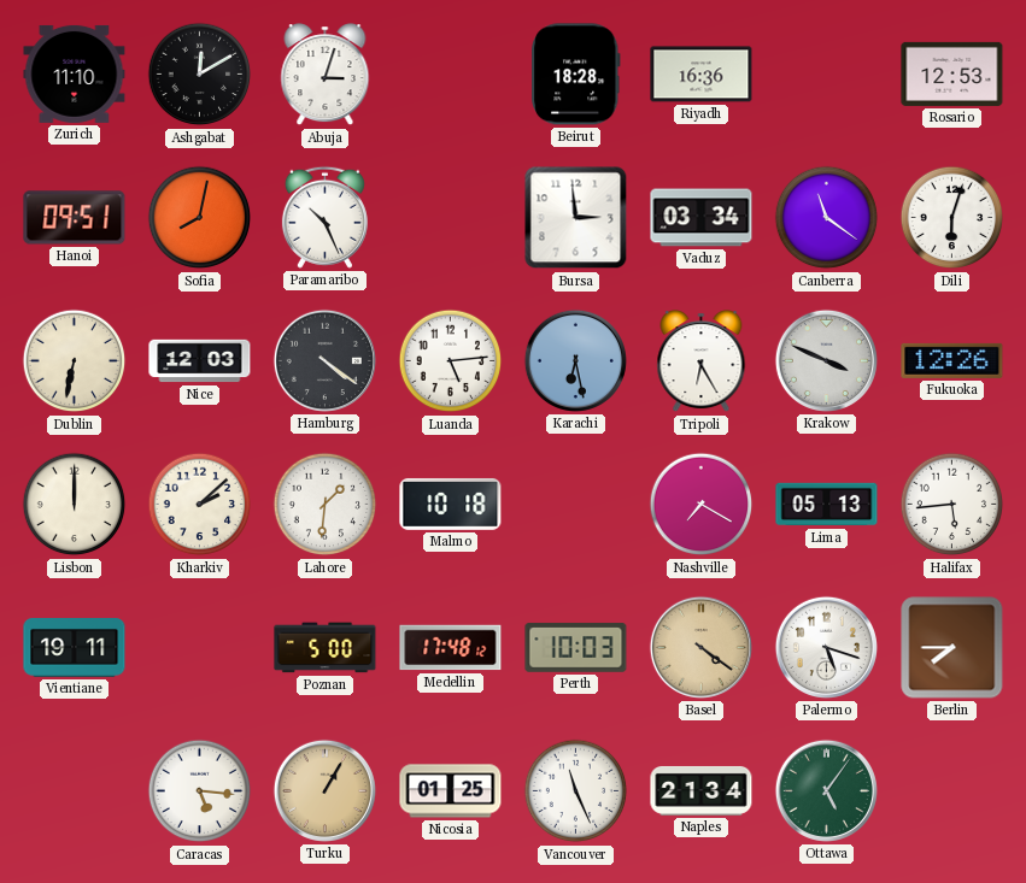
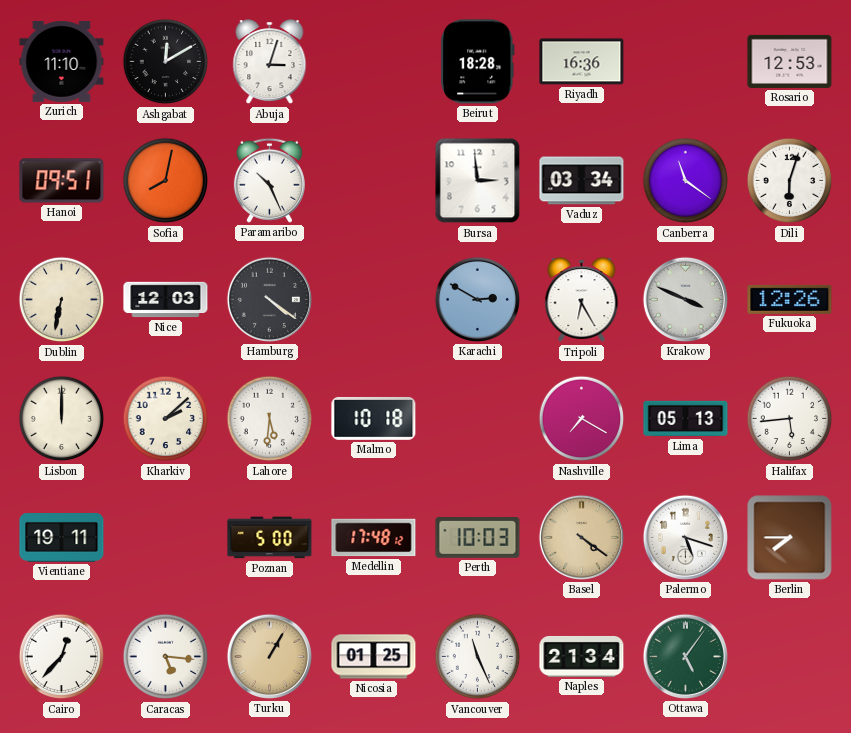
Luanda: 5:14 -> none (451, 361)
Karachi: 6:28 -> 2:50 (477, 299)
Lahore: 1:31 -> 5:31 (270, 419)
Cairo: none -> 12:37 (62, 657)
